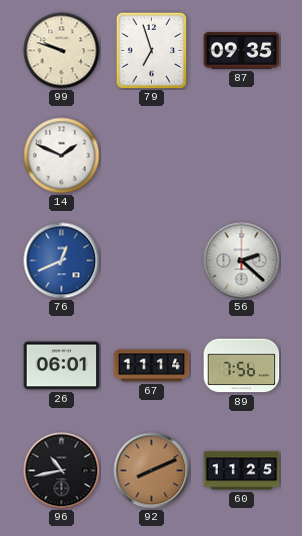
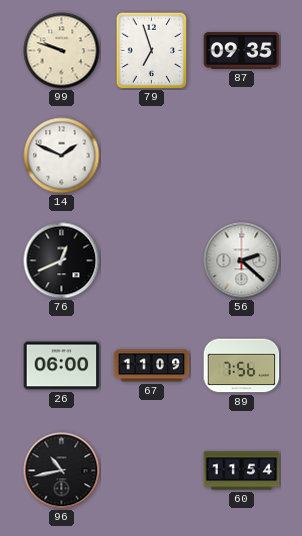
76 dial: blue -> black (62, 261)
26: 06:01 -> 06:00 (62, 366)
67: 11:14 -> 11:09 (152, 366)
92: 8:11 -> none (152, 471)
60: 11:25 -> 11:54 (242, 471)
